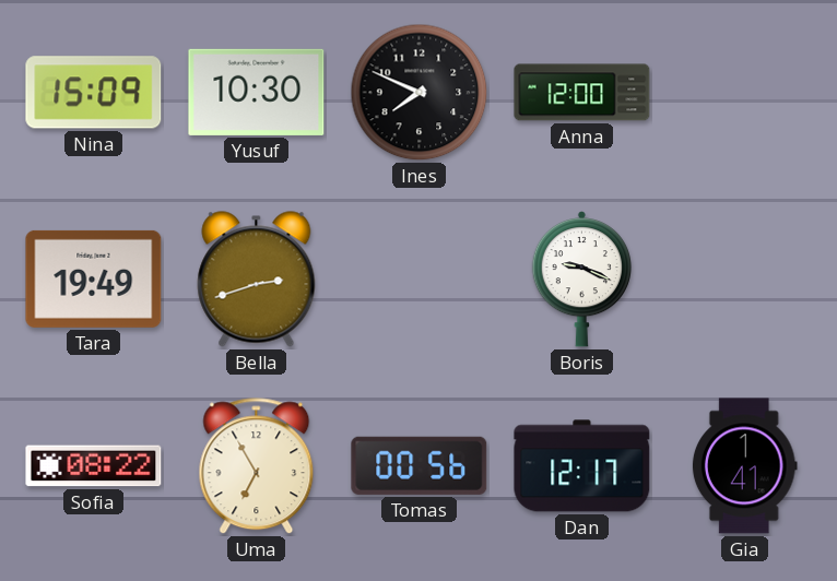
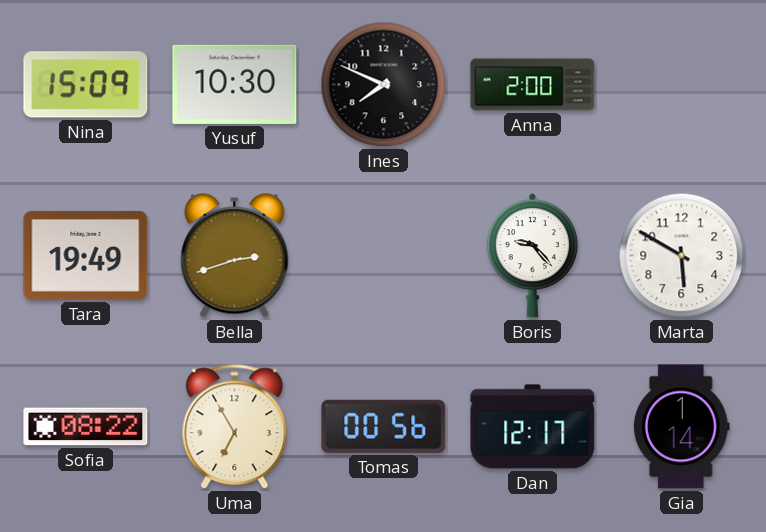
Anna: 12:00 -> 2:00 (533, 85)
Boris: 9:19 -> 9:23 (532, 255)
Marta: none -> 5:50 (682, 256)
Gia: 1:41 -> 1:14 (681, 427)
